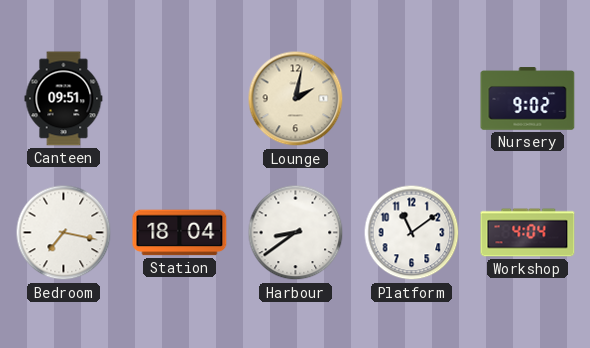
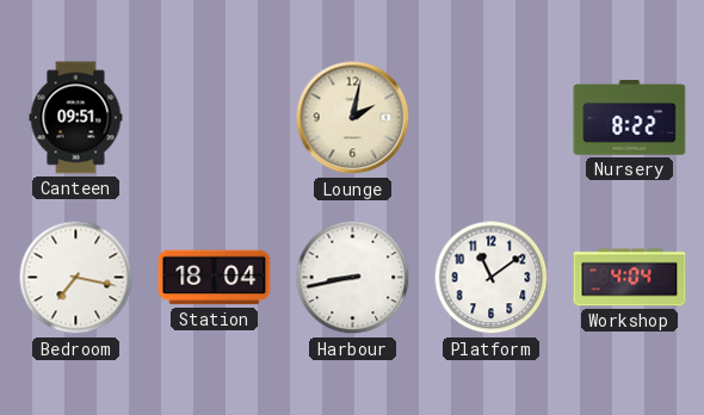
Nursery: 9:02 -> 8:22 (630, 118)
Harbour: 8:39 -> 8:43 (353, 278)
